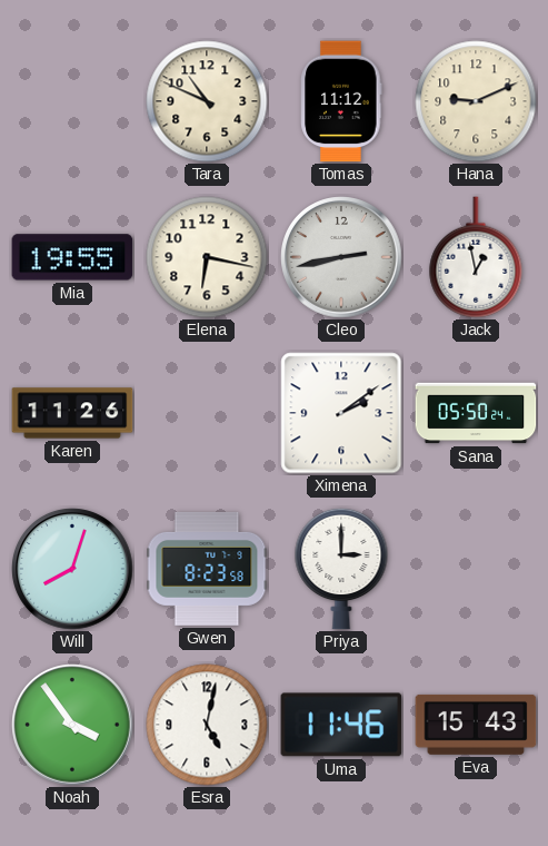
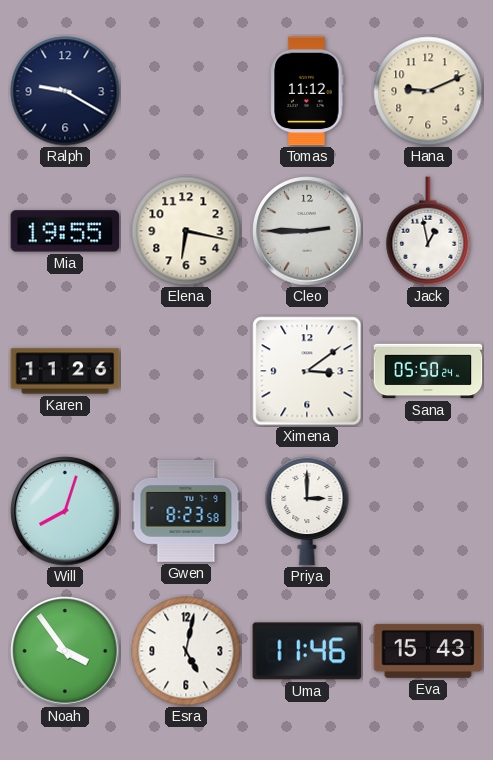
Ralph: none -> 9:20 (65, 91)
Tara: 10:49 -> none (207, 101)
Cleo: 2:43 -> 2:45 (307, 231)
Ximena: 2:09 -> 3:09 (307, 371)
